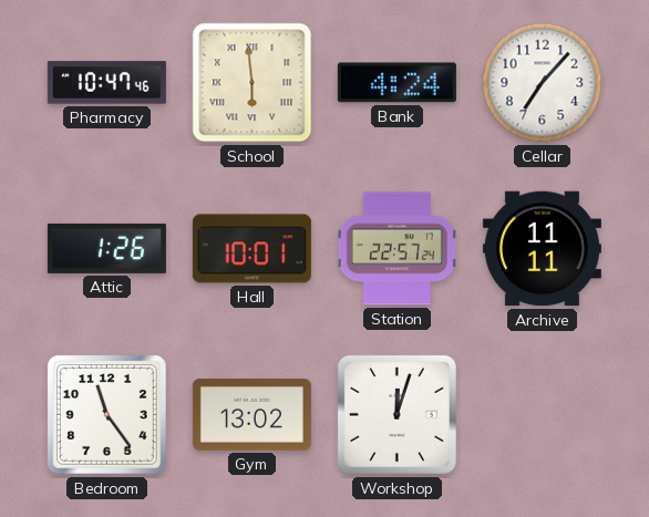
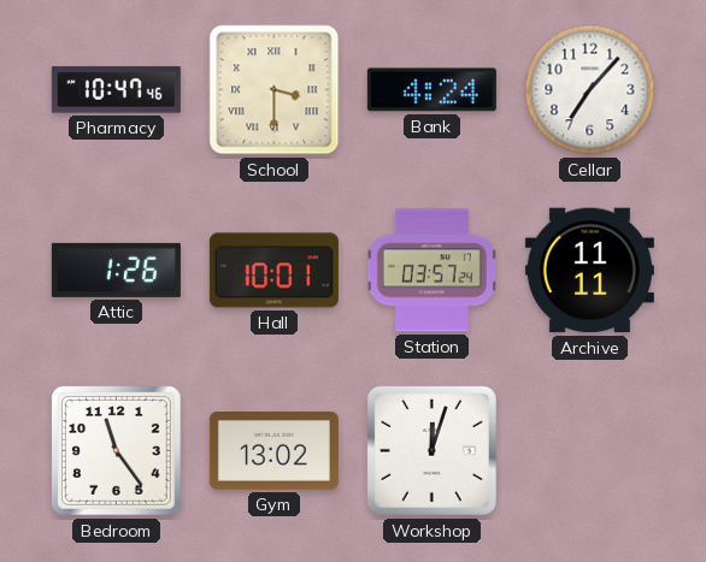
School: 5:59 -> 3:30 (275, 90)
Station: 22:57 -> 03:57 (431, 271)
